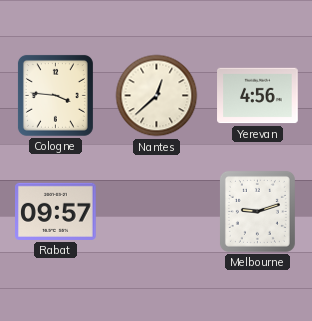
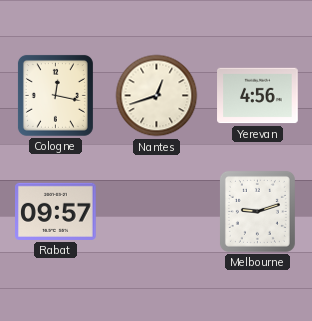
Cologne: 3:46 -> 12:17 (55, 95)
Nantes: 12:38 -> 12:42 (157, 96)
